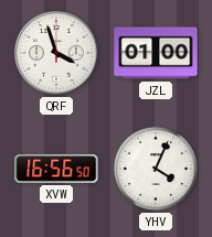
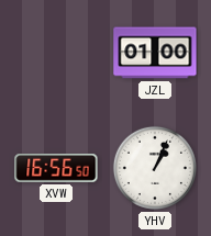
QRF: 3:57 -> none (56, 53)
YHV: 4:04 -> 1:04 (155, 168)
